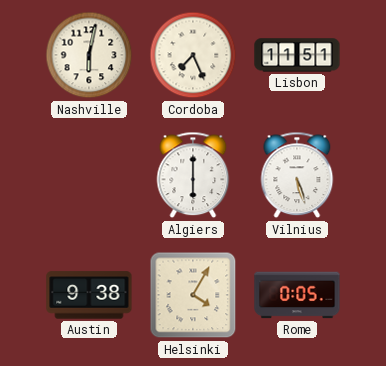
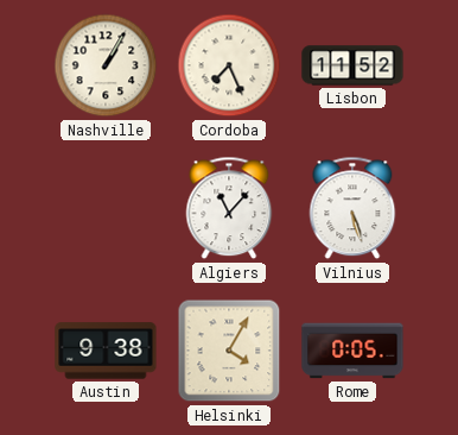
Nashville: 6:02 -> 1:05 (106, 65)
Lisbon: 11:51 -> 11:52 (352, 65)
Algiers: 6:00 -> 11:07 (229, 208)
